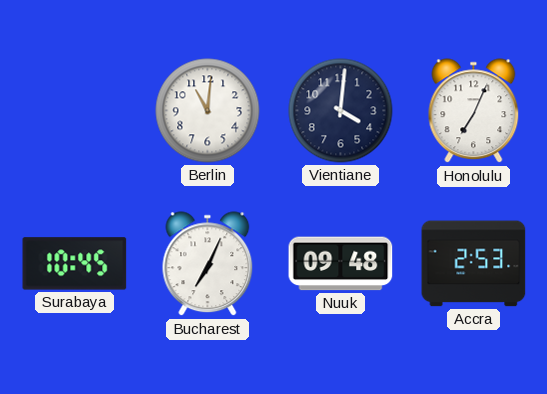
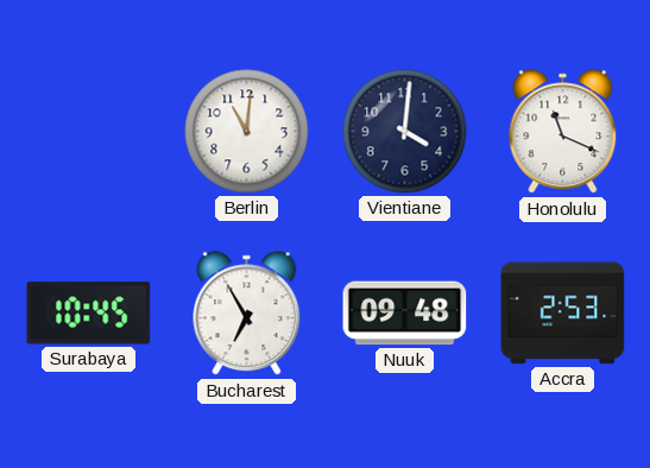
Honolulu: 7:04 -> 11:19 (563, 132)
Bucharest: 7:04 -> 6:55 (247, 314)
